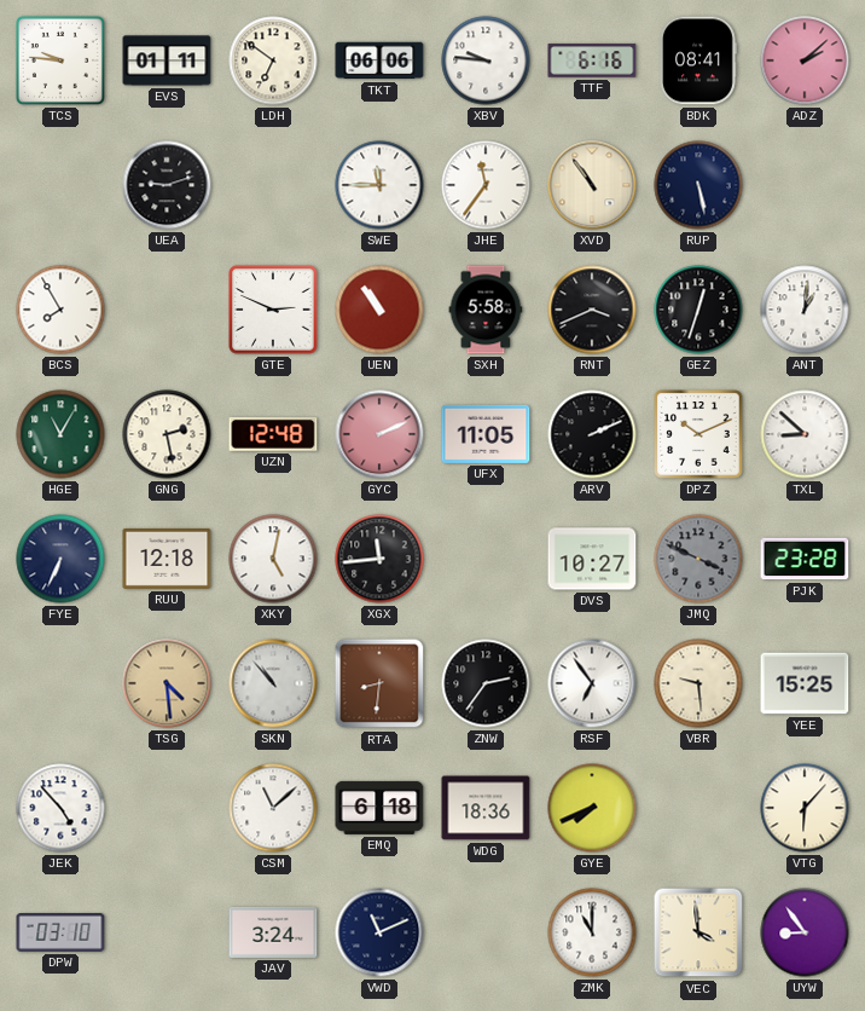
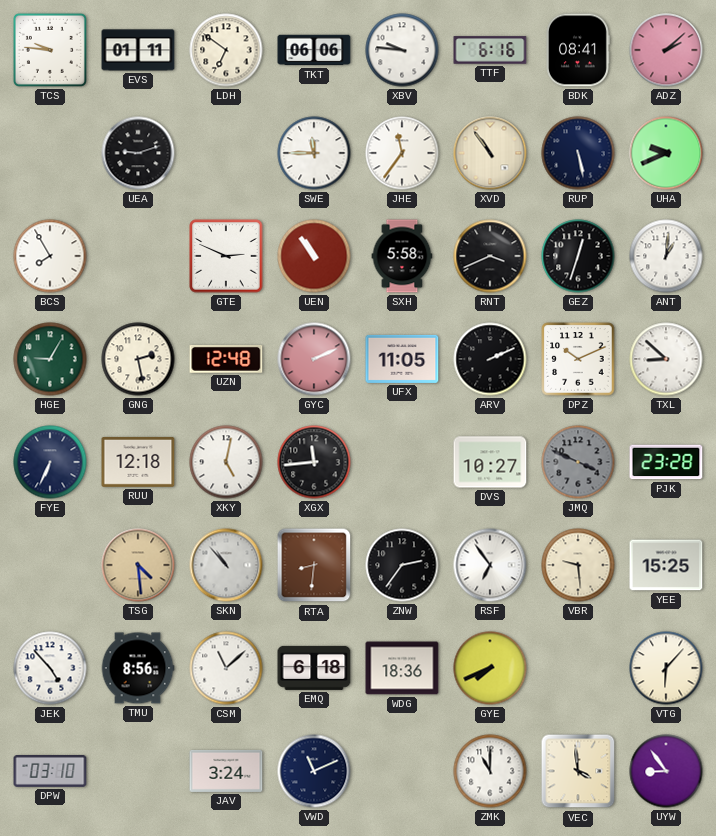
UHA: none -> 9:41 (666, 153)
HGE: 11:05 -> 9:05 (50, 359)
TMU: none -> 8:56 (138, 668)
